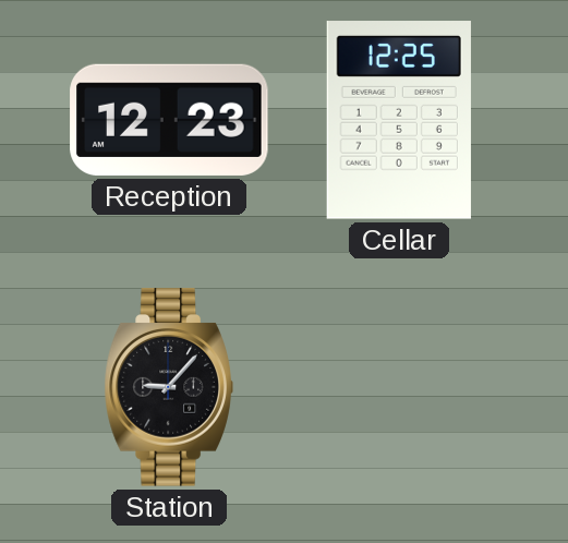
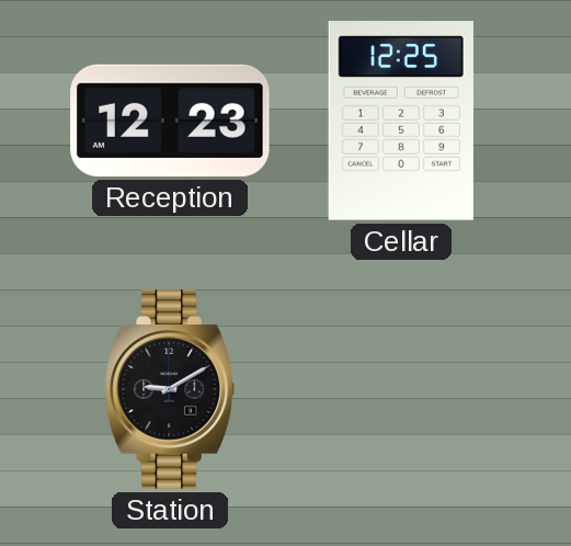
Station: 9:07 -> 9:10 (170, 389)
